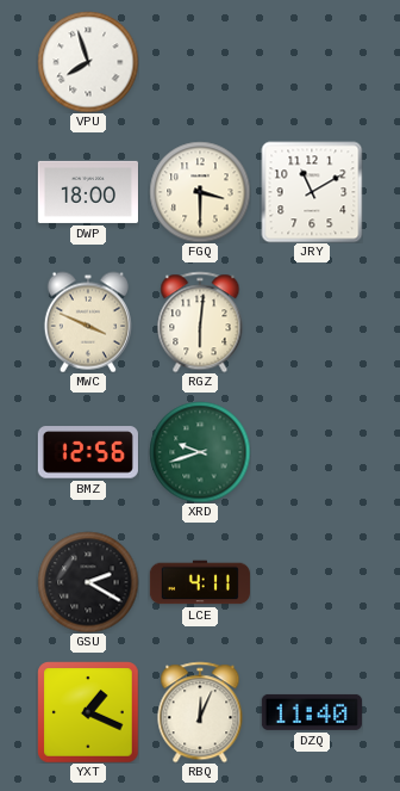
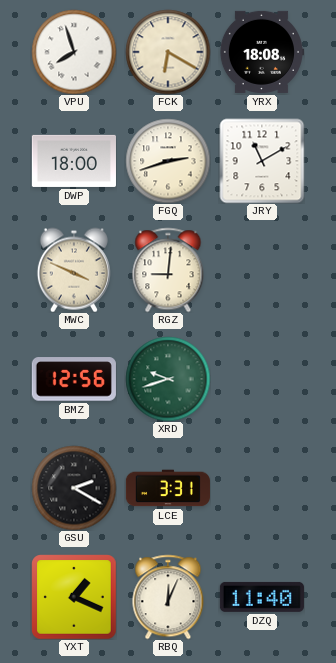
FCK: none -> 6:20 (168, 52)
YRX: none -> 18:08 (262, 52)
FGQ: 3:30 -> 2:42 (168, 161)
RGZ: 6:01 -> 9:01 (168, 270)
LCE: 4:11 -> 3:31 (168, 488)
